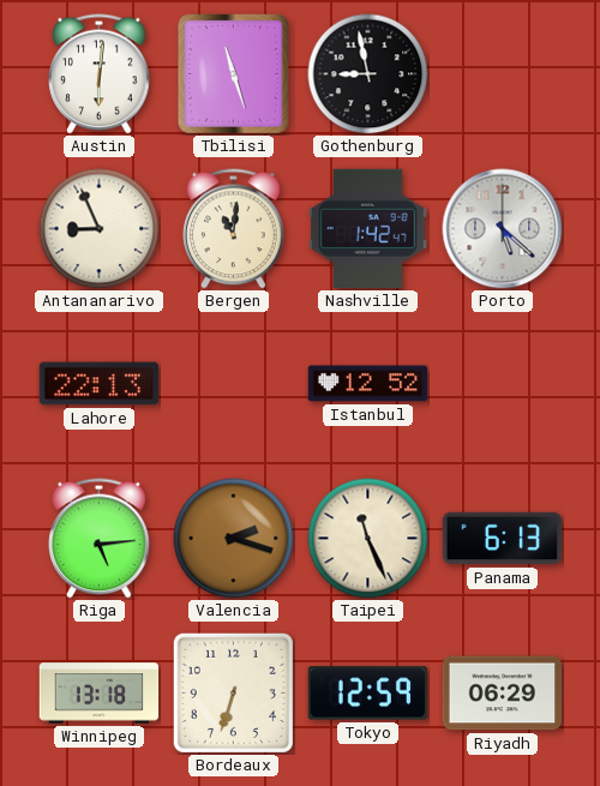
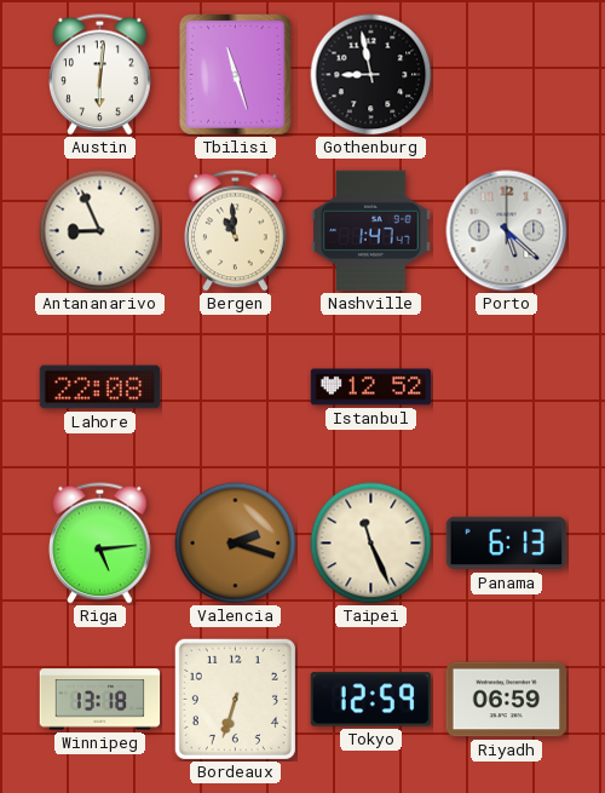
Bergen: 11:01 -> 10:59 (236, 231)
Nashville: 1:42 -> 1:47 (371, 231)
Lahore: 22:13 -> 22:08 (100, 387)
Riyadh: 06:29 -> 06:59 (507, 700)
